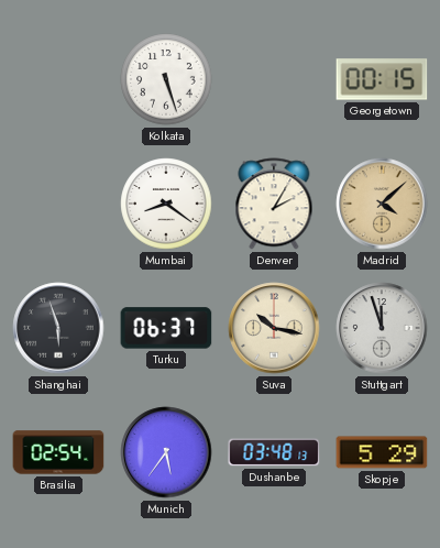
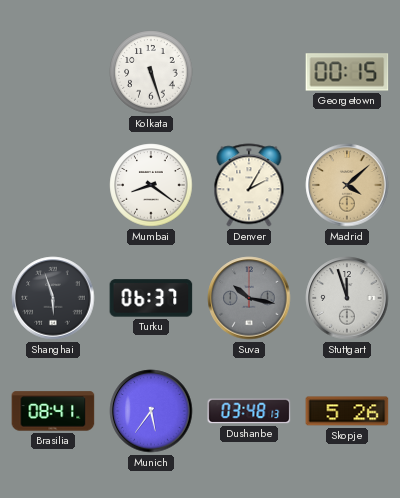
Suva dial: cream -> grey (249, 298)
Brasilia: 02:54 -> 08:41 (53, 411)
Skopje: 5:29 -> 5:26 (347, 411)
